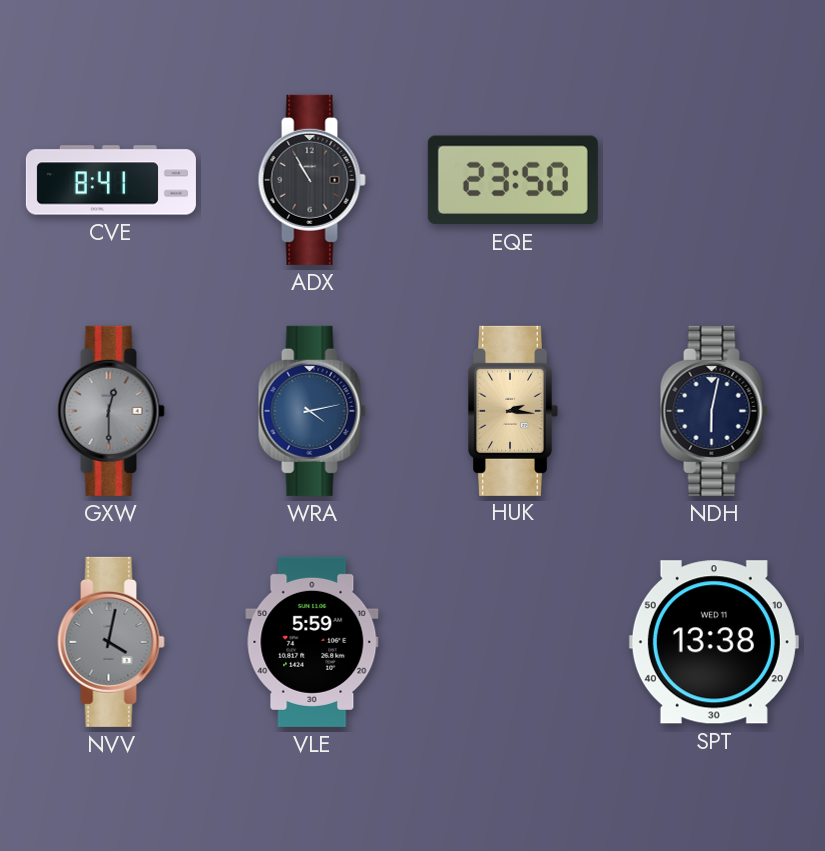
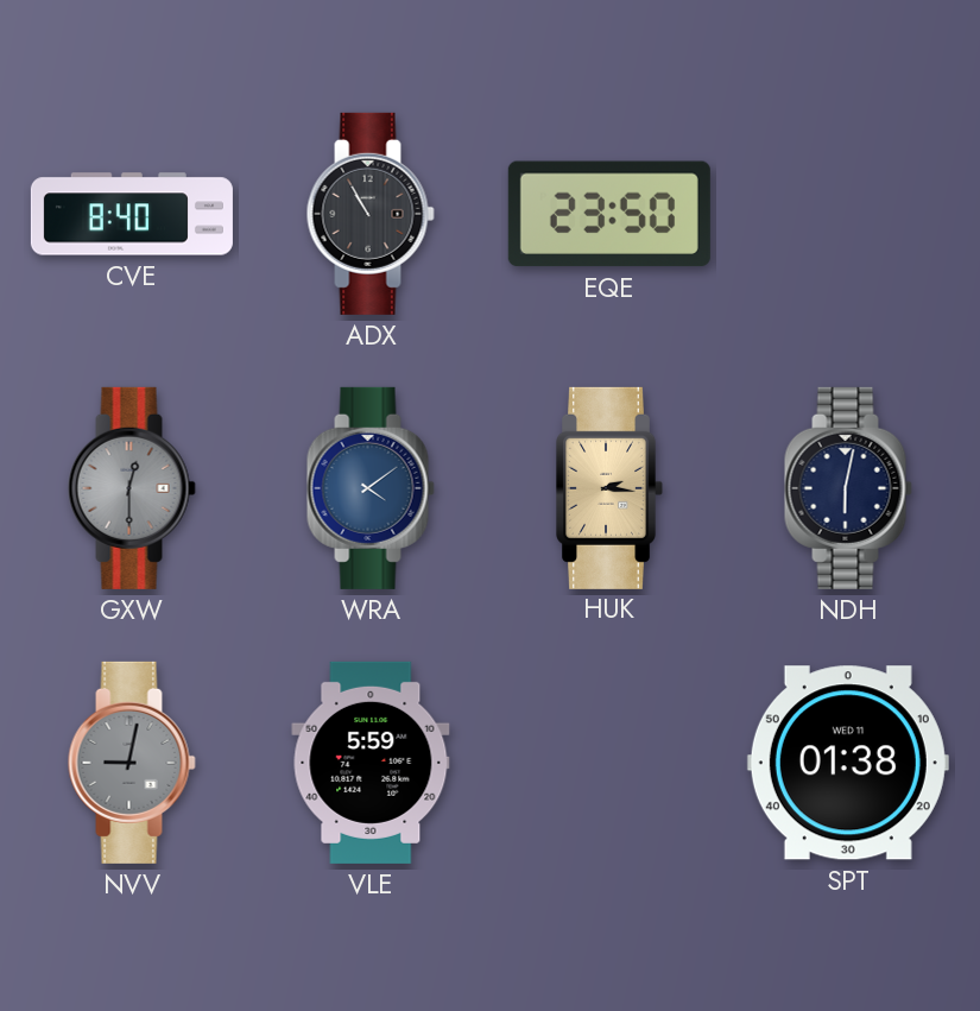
CVE: 8:41 -> 8:40 (132, 214)
WRA: 4:13 -> 4:09 (371, 488)
NVV: 4:02 -> 9:02 (132, 763)
SPT: 13:38 -> 01:38 (848, 763)
